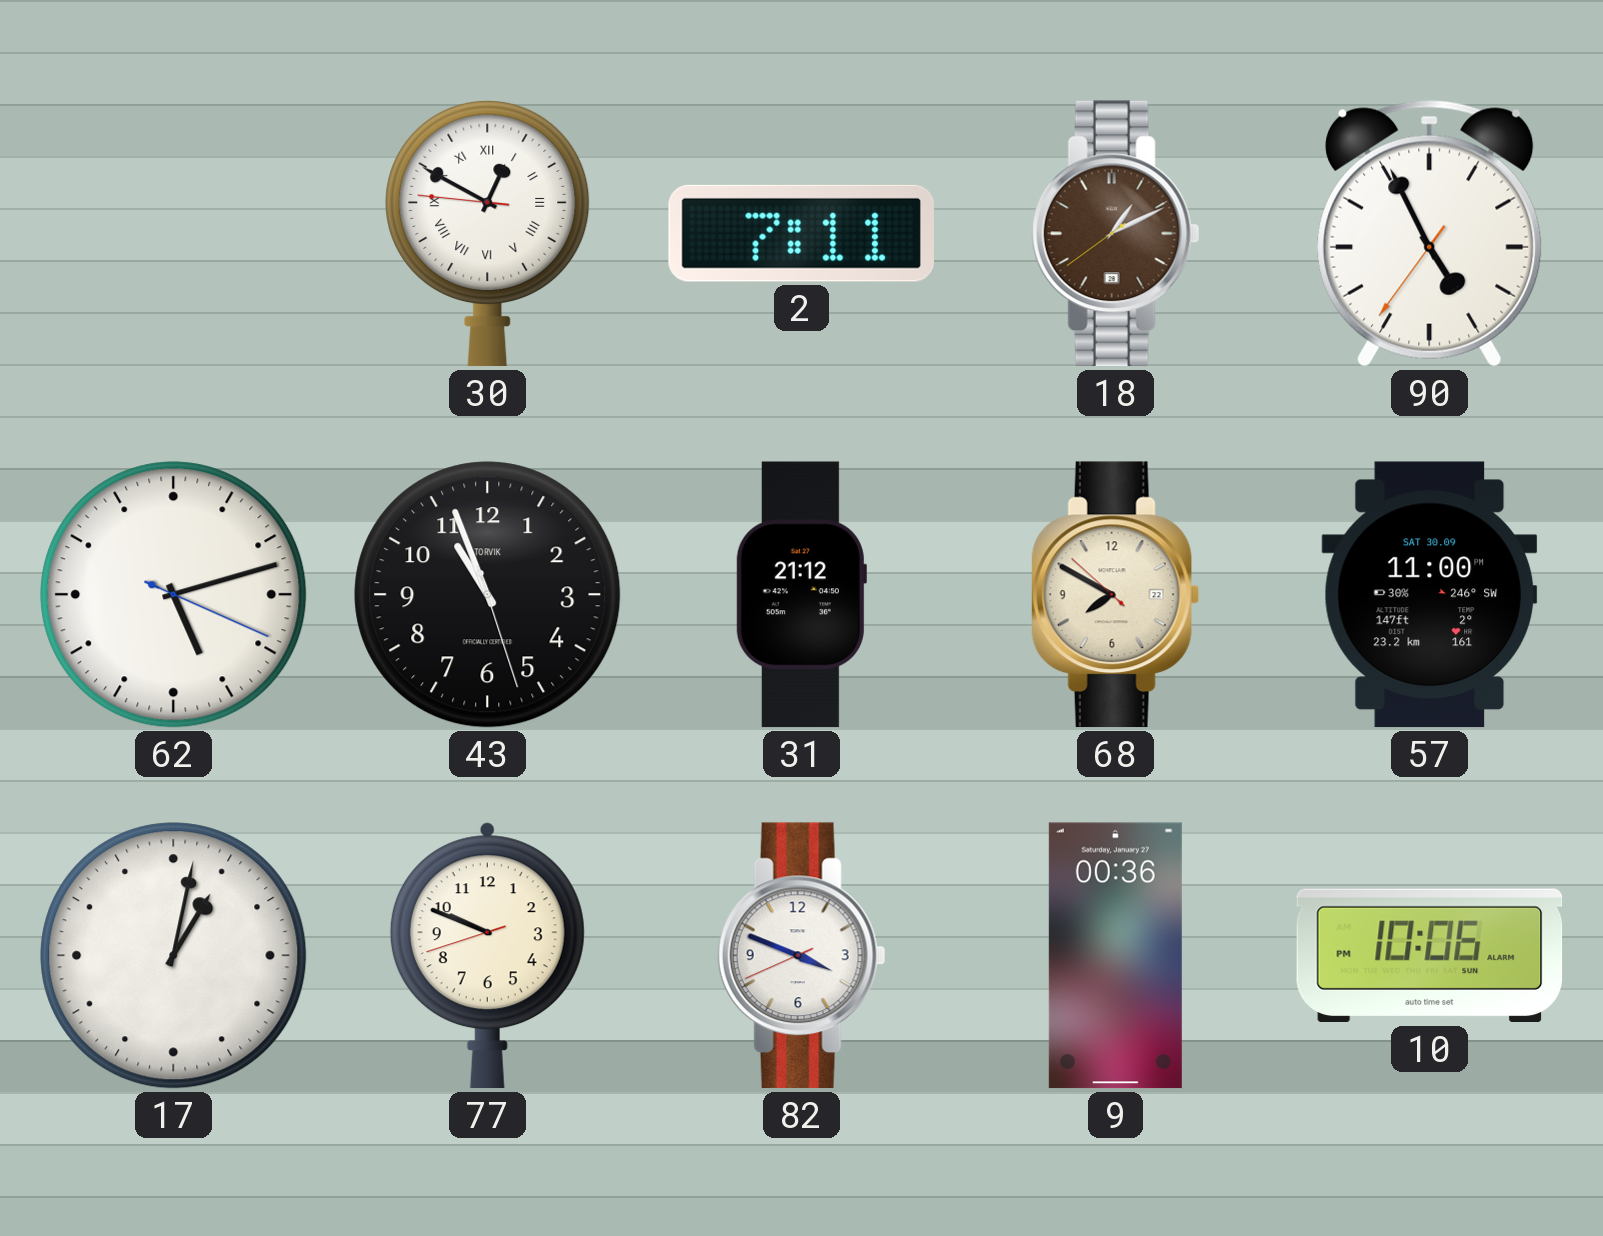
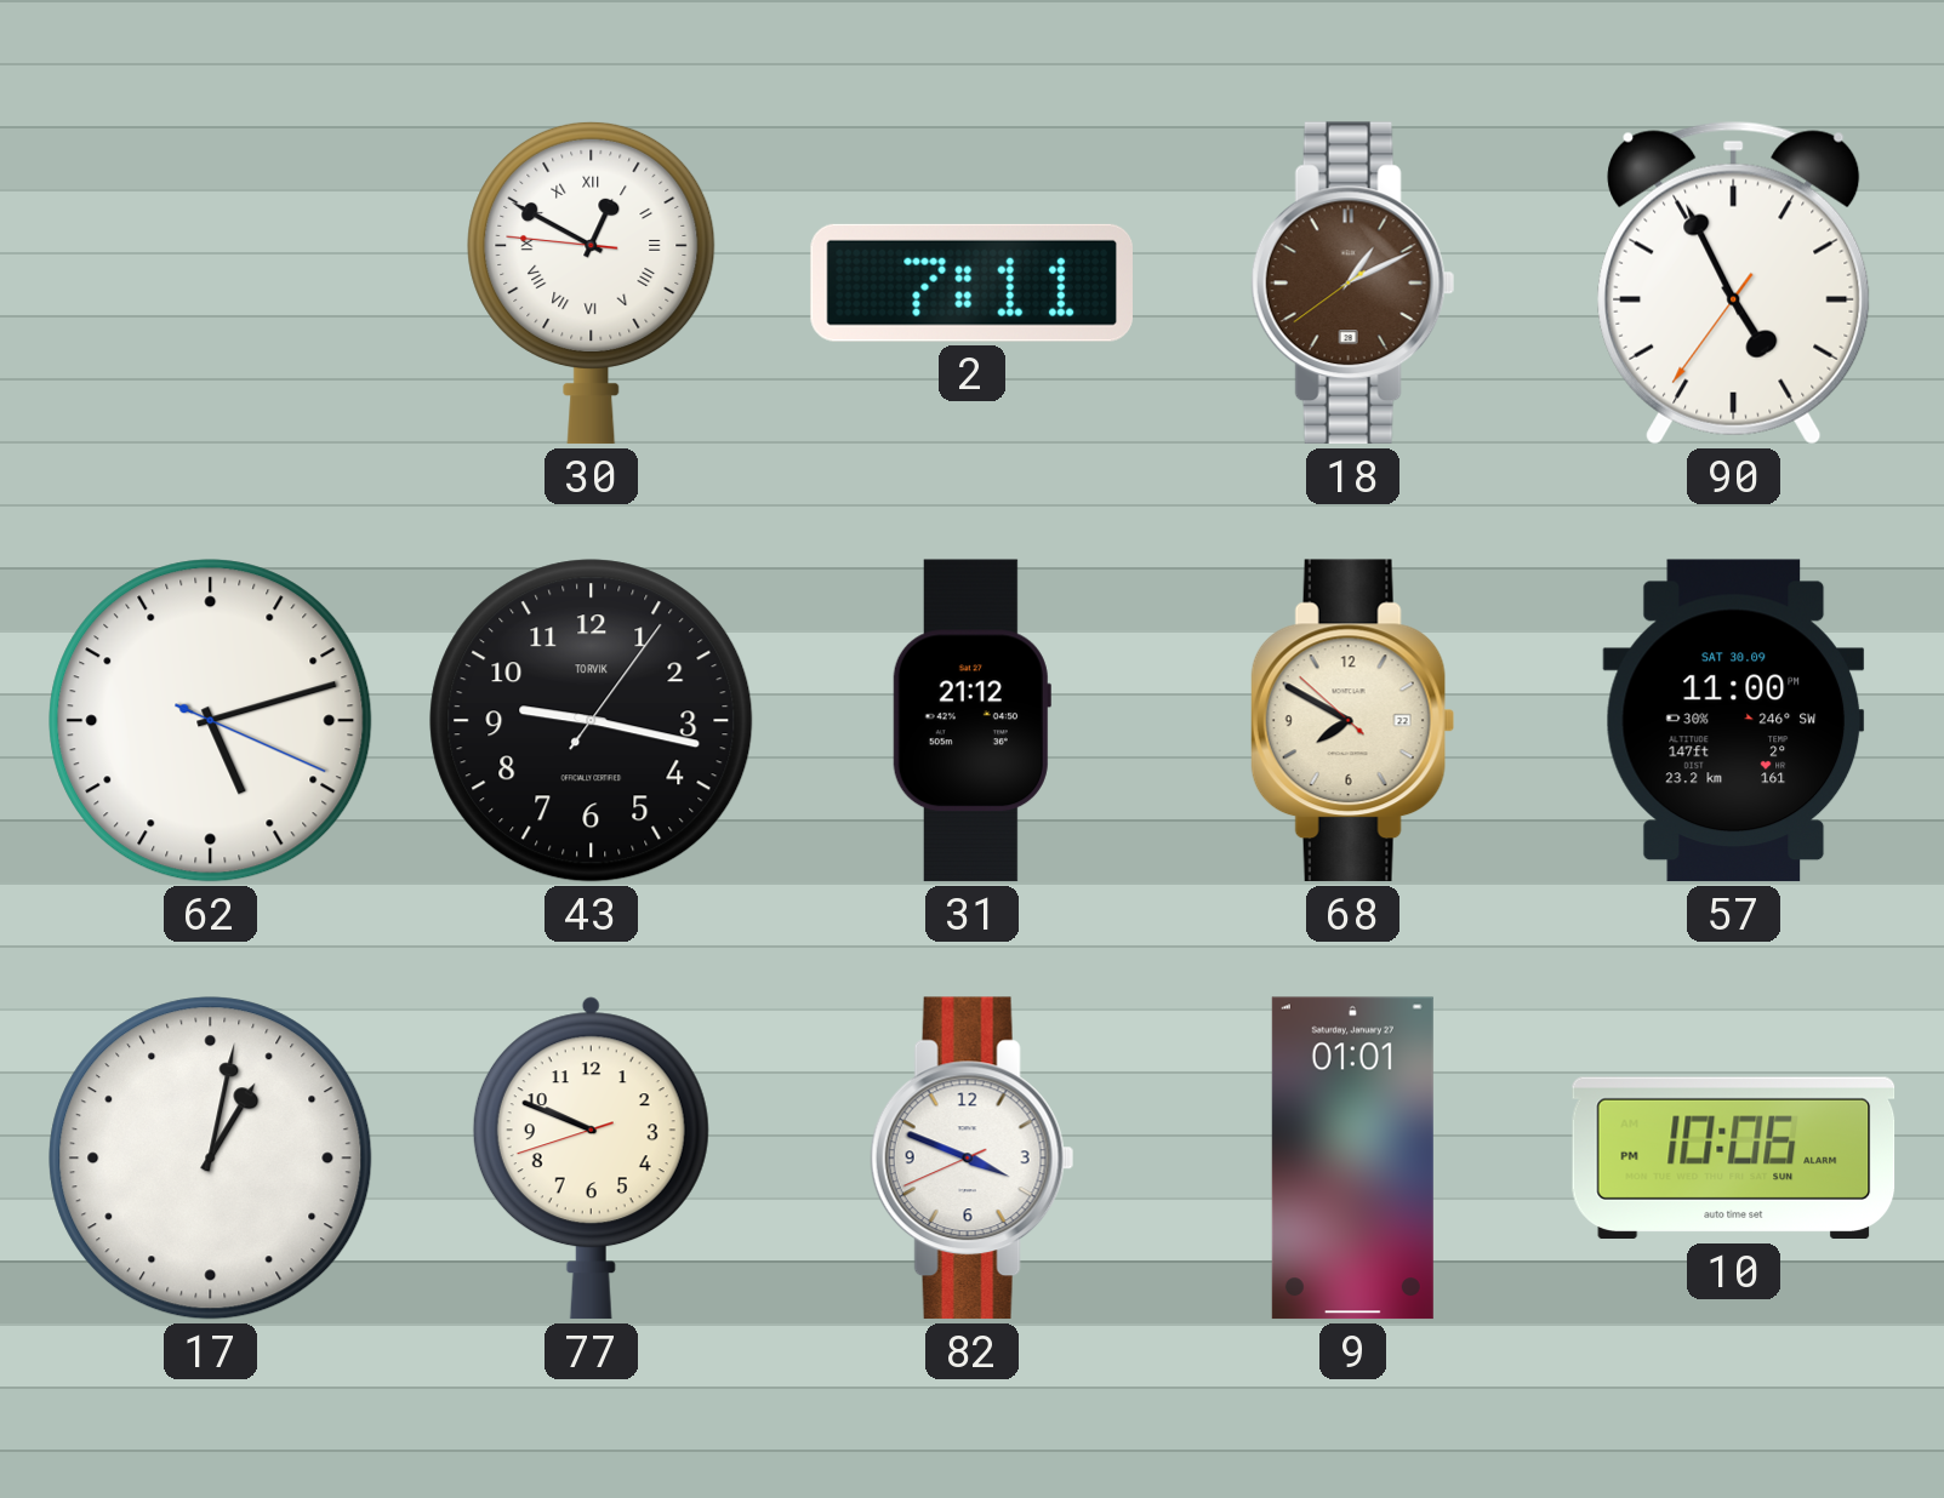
43: 10:56 -> 9:17 (592, 721)
9: 00:36 -> 01:01 (1352, 1159)
